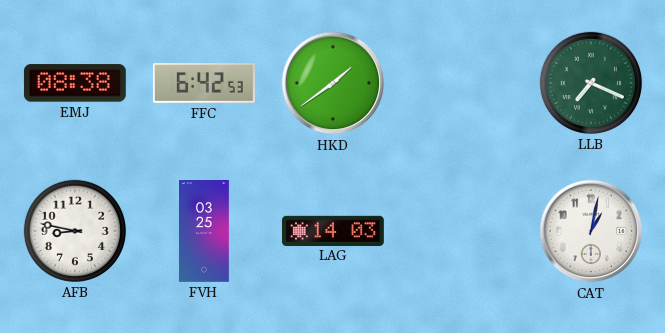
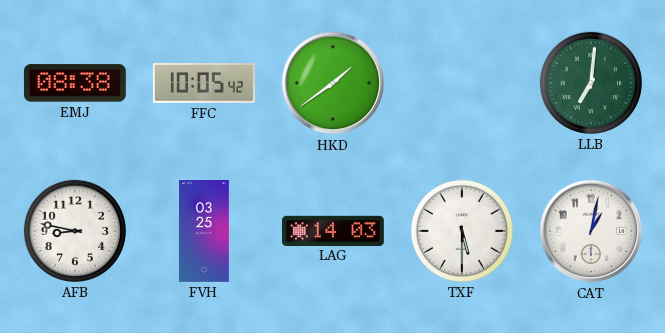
FFC: 6:42 -> 10:05 (204, 83)
LLB: 7:19 -> 7:01 (591, 83)
TXF: none -> 5:30 (462, 231)
